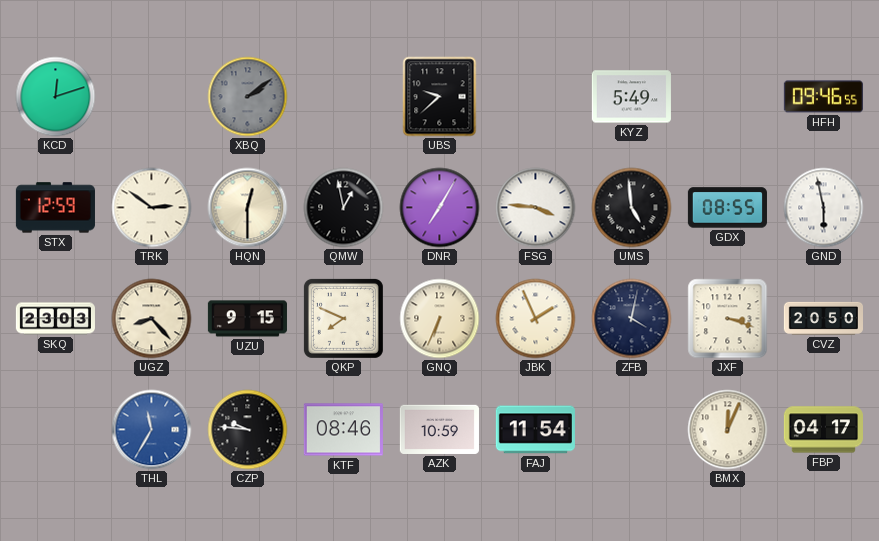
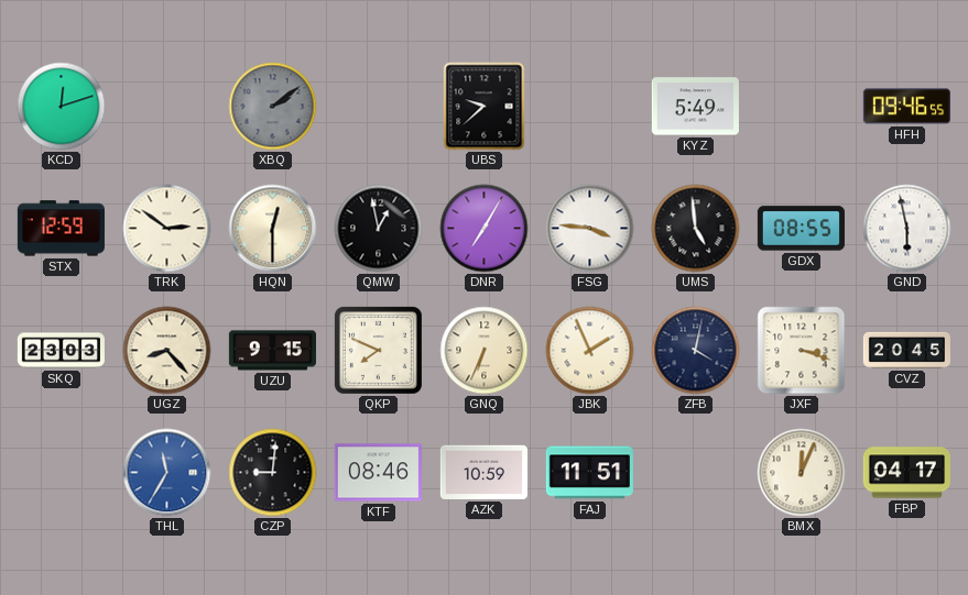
CVZ: 20:50 -> 20:45 (906, 350)
CZP: 9:46 -> 9:01 (273, 473)
FAJ: 11:54 -> 11:51 (589, 473)
